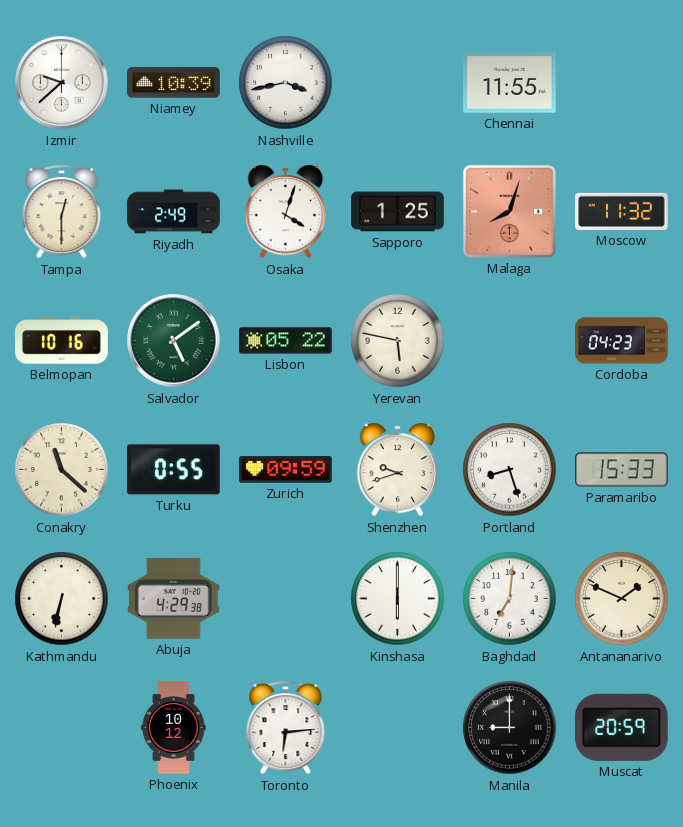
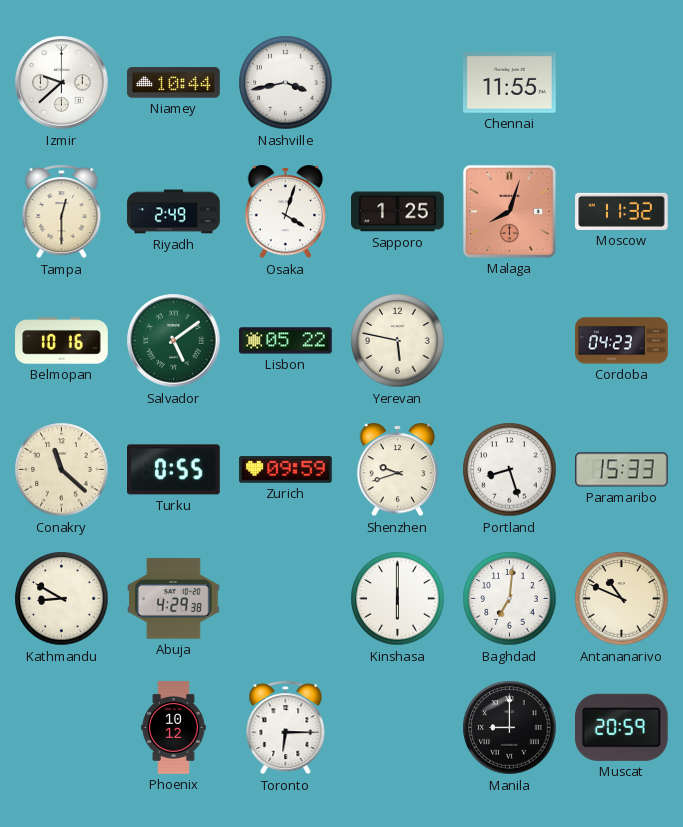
Niamey: 10:39 -> 10:44 (174, 83)
Kathmandu: 6:32 -> 8:50 (62, 599)
Antananarivo: 1:49 -> 10:49 (622, 599)
Toronto: 6:14 -> 6:15 (286, 728)
